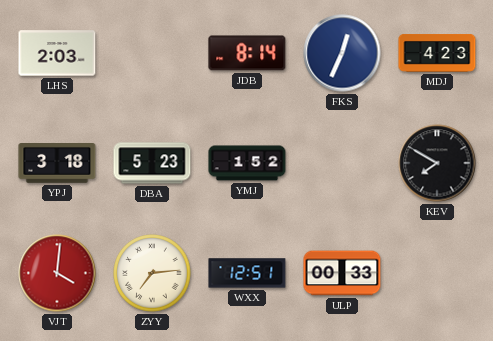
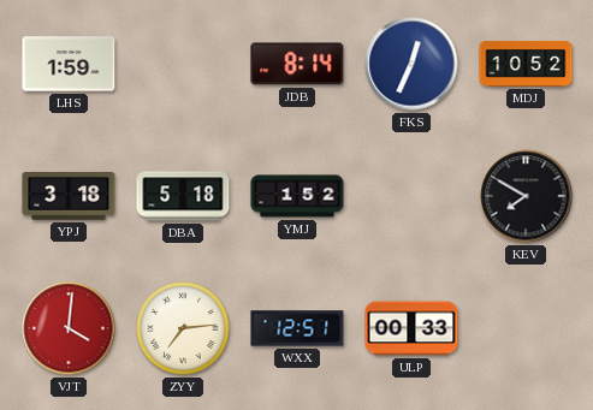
LHS: 2:03 -> 1:59 (69, 64)
MDJ: 4:23 -> 10:52 (526, 65)
DBA: 5:23 -> 5:18 (183, 196)
